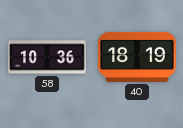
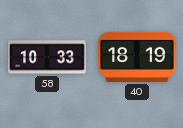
58: 10:36 -> 10:33 (47, 57)
